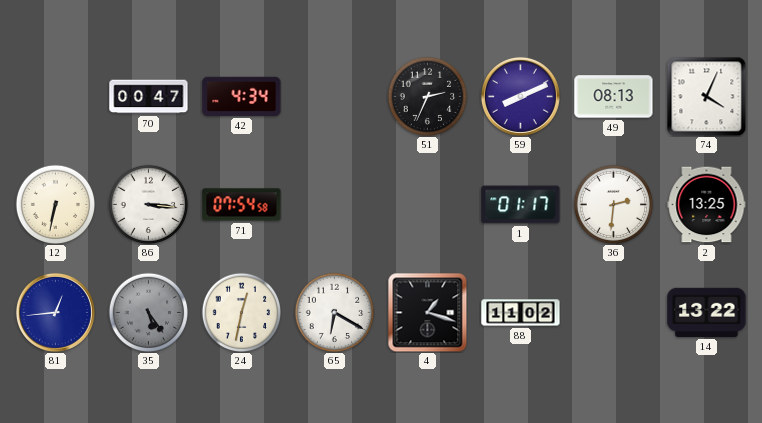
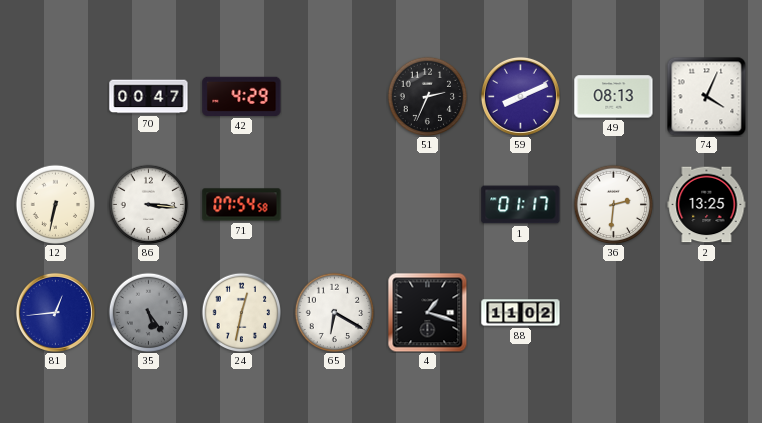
42: 4:34 -> 4:29 (242, 96)
14: 13:22 -> none (707, 312)
